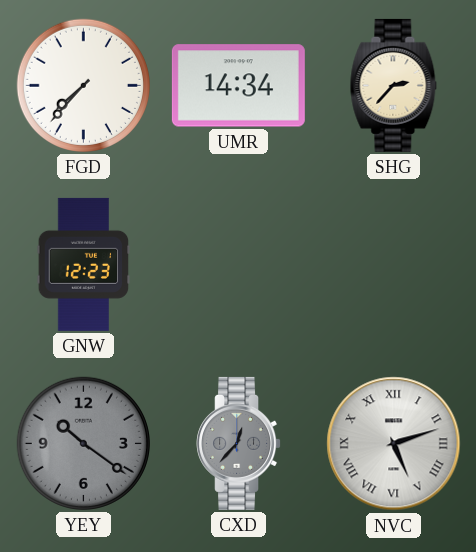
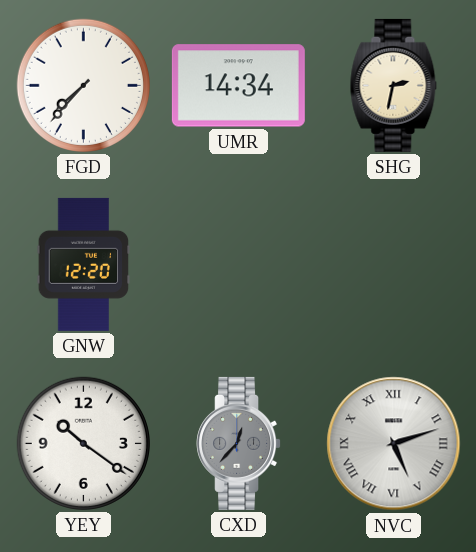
SHG: 2:37 -> 2:32 (394, 85)
GNW: 12:23 -> 12:20 (84, 264)
YEY dial: grey -> white (83, 443)
